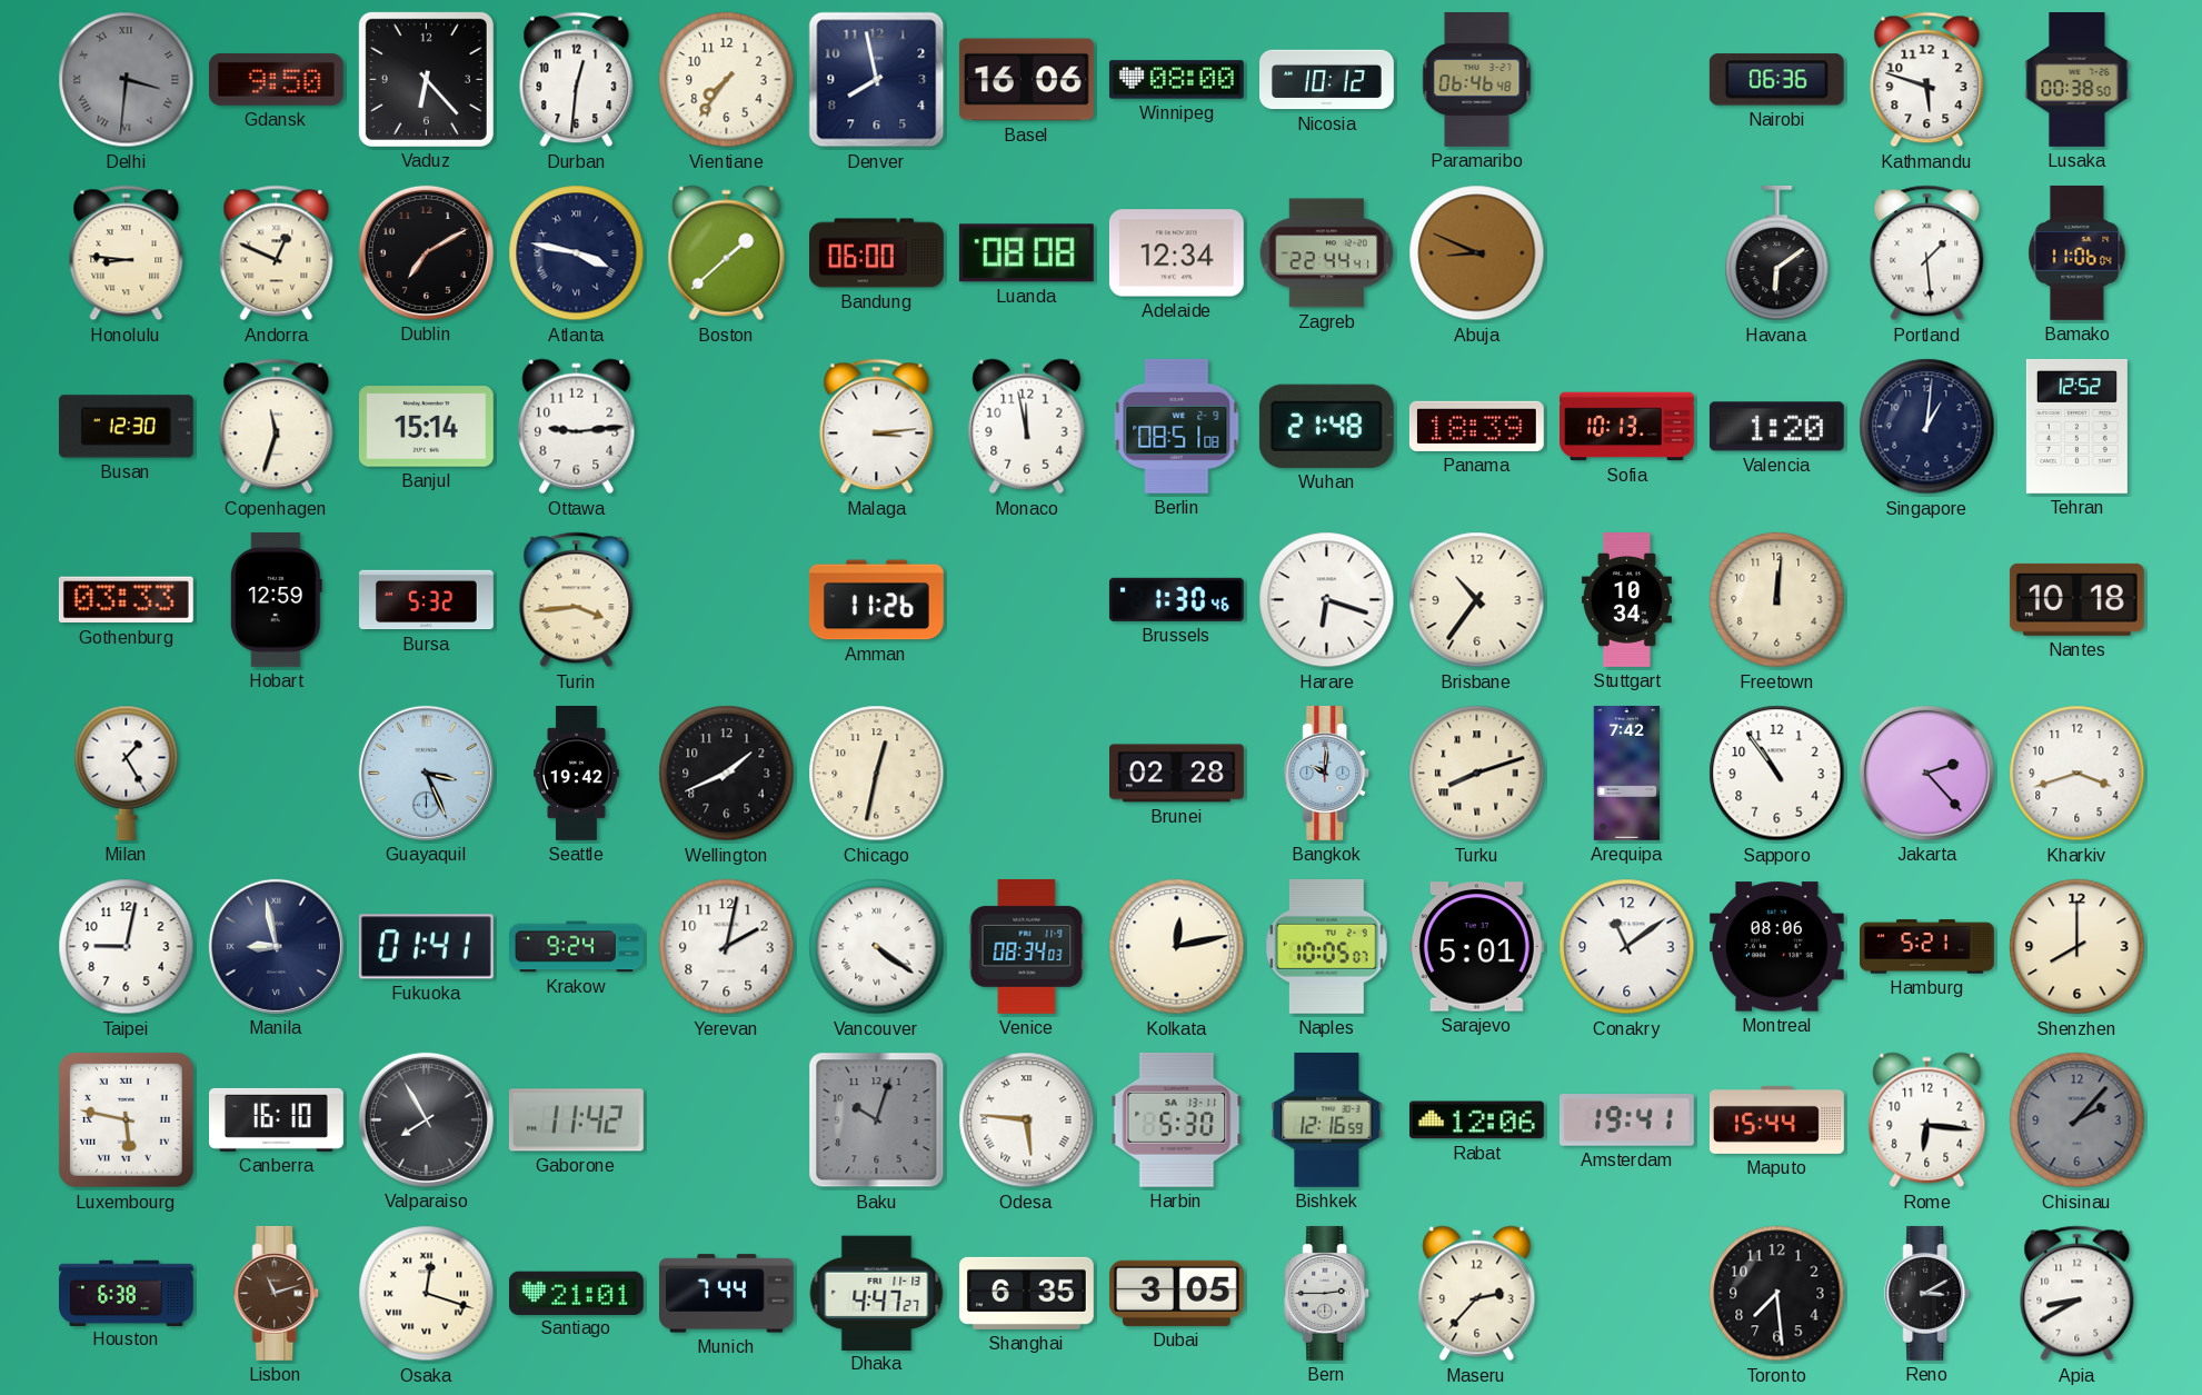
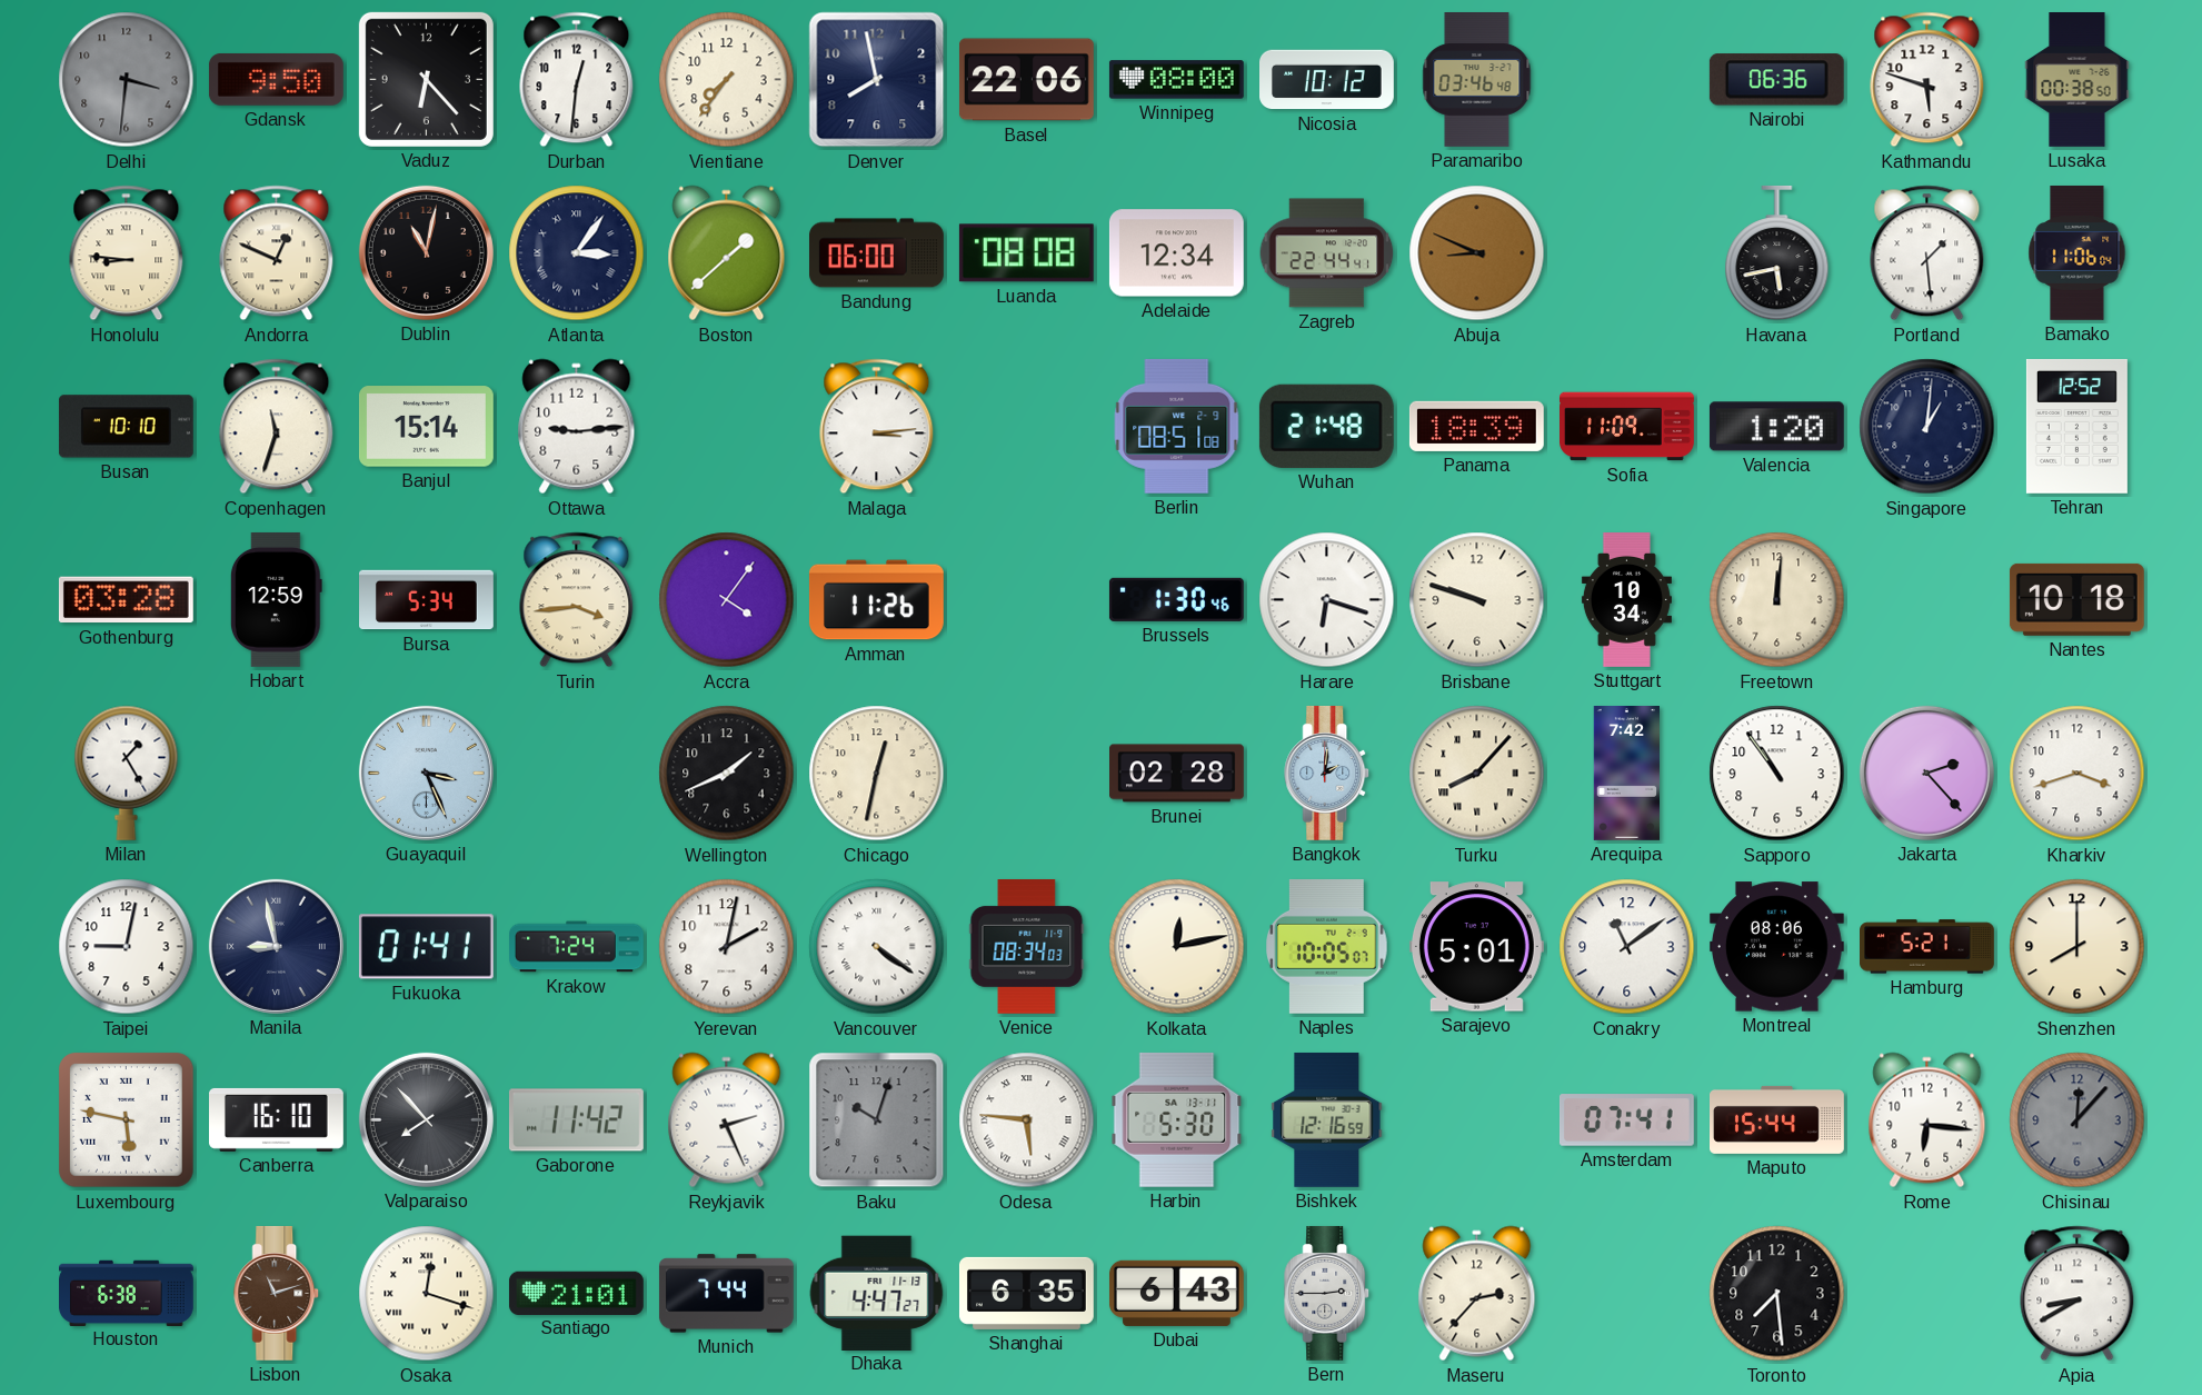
Delhi numerals: Roman -> Arabic (127, 80)
Basel: 16:06 -> 22:06 (1026, 80)
Paramaribo: 06:46 -> 03:46 (1477, 80)
Dublin: 7:10 -> 11:02 (426, 252)
Atlanta: 3:47 -> 3:06 (577, 253)
Havana: 6:09 -> 5:43 (1777, 253)
Busan: 12:30 -> 10:10 (126, 427)
Monaco: 11:58 -> none (1027, 427)
Sofia: 10:13 -> 11:09 (1627, 427)
Gothenburg: 03:33 -> 03:28 (126, 600)
Bursa: 5:32 -> 5:34 (427, 600)
Accra: none -> 4:06 (727, 600)
Brisbane: 10:36 -> 9:48 (1477, 600)
Seattle: 19:42 -> none (577, 774)
Bangkok: 10:01 -> 2:01 (1327, 773)
Turku: 8:12 -> 8:07 (1477, 774)
Krakow: 9:24 -> 7:24 (577, 947)
Valparaiso: 7:55 -> 7:53 (426, 1119)
Reykjavik: none -> 2:26 (727, 1120)
Rabat: 12:06 -> none (1476, 1120)
Amsterdam: 19:41 -> 07:41 (1626, 1120)
Chisinau: 2:07 -> 12:07 (2078, 1120)
Dubai: 3:05 -> 6:43 (1176, 1293)
Reno: 3:10 -> none (1927, 1293)
